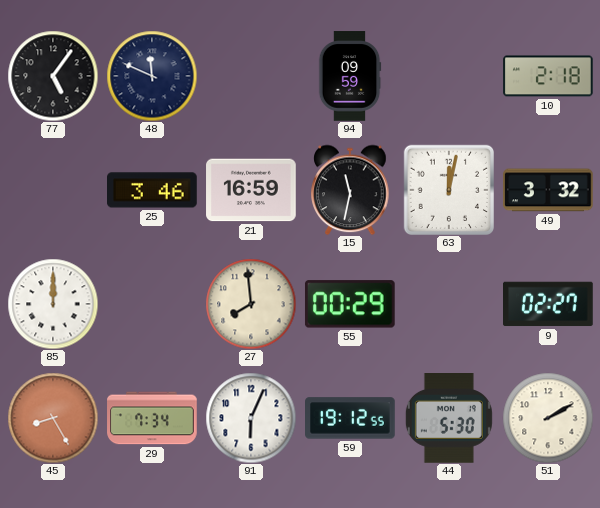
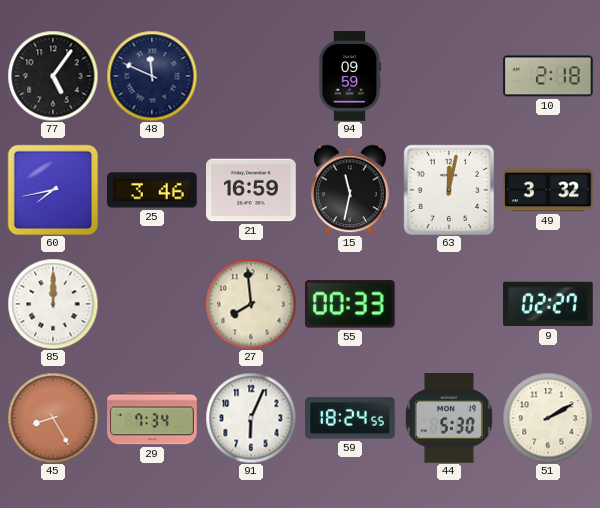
60: none -> 7:43 (53, 190)
55: 00:29 -> 00:33 (350, 304)
59: 19:12 -> 18:24 (351, 418)
